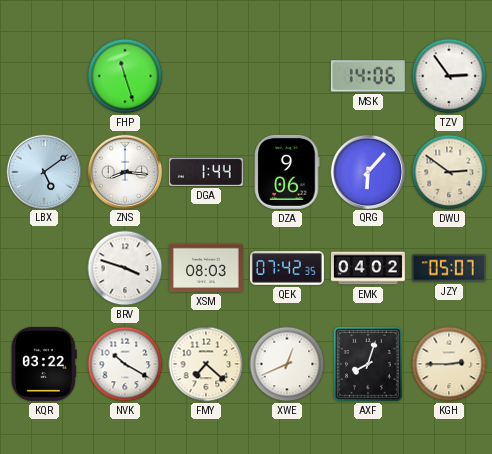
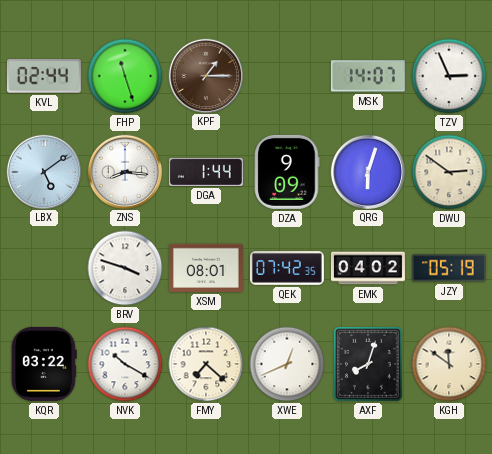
KVL: none -> 02:44 (44, 76)
KPF: none -> 1:15 (205, 75)
MSK: 14:06 -> 14:07 (368, 76)
TZV: 2:54 -> 2:56 (449, 76)
DZA: 9:06 -> 9:09 (287, 172)
QRG: 6:07 -> 6:03 (367, 171)
XSM: 08:03 -> 08:01 (206, 268)
JZY: 05:07 -> 05:19 (449, 268)
KGH: 2:45 -> 11:51 (449, 364)
